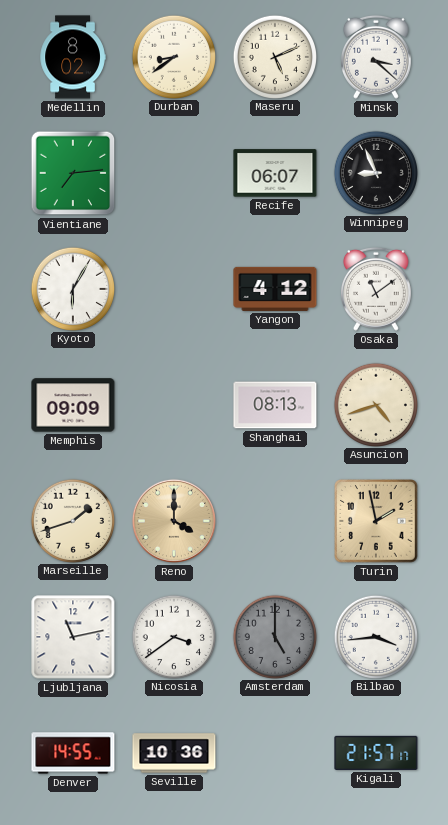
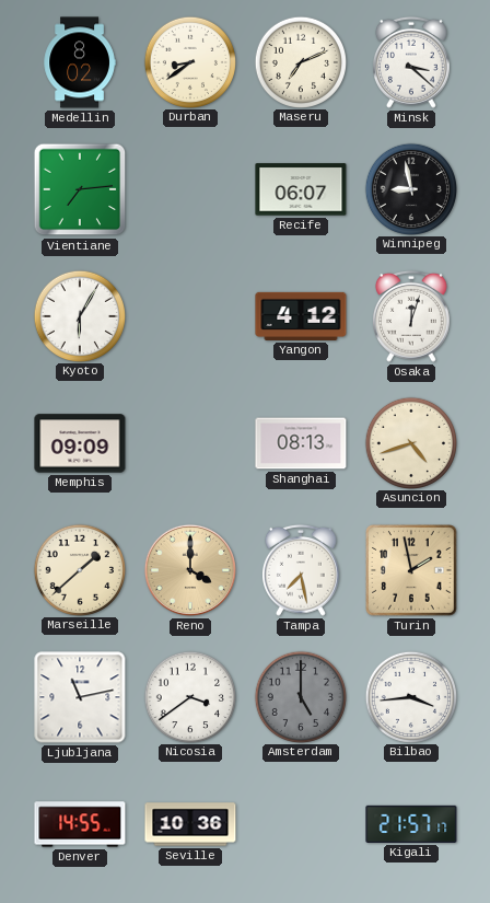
Maseru: 5:11 -> 7:11 (300, 61)
Winnipeg: 8:56 -> 8:58 (410, 188)
Osaka: 11:09 -> 12:03 (412, 316)
Marseille: 1:42 -> 1:38 (79, 569)
Tampa: none -> 7:28 (302, 570)
